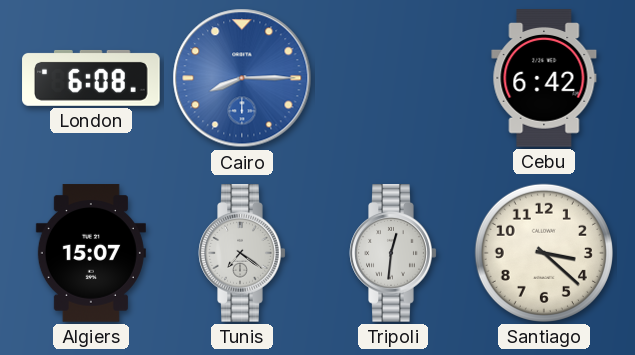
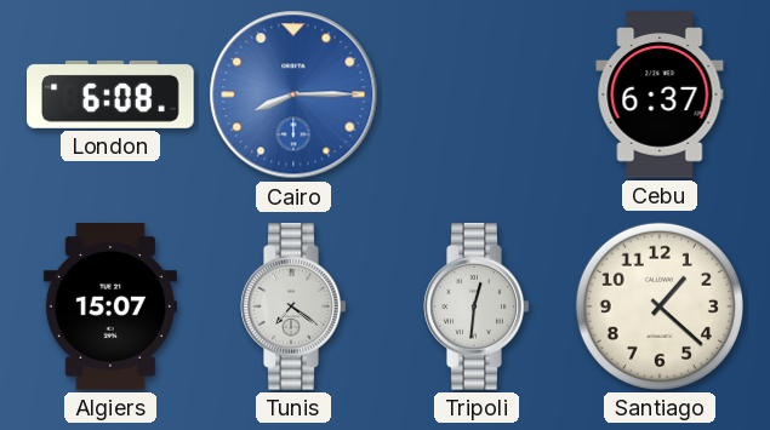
Cebu: 6:42 -> 6:37 (660, 94)
Santiago: 3:22 -> 1:22 (660, 306)
